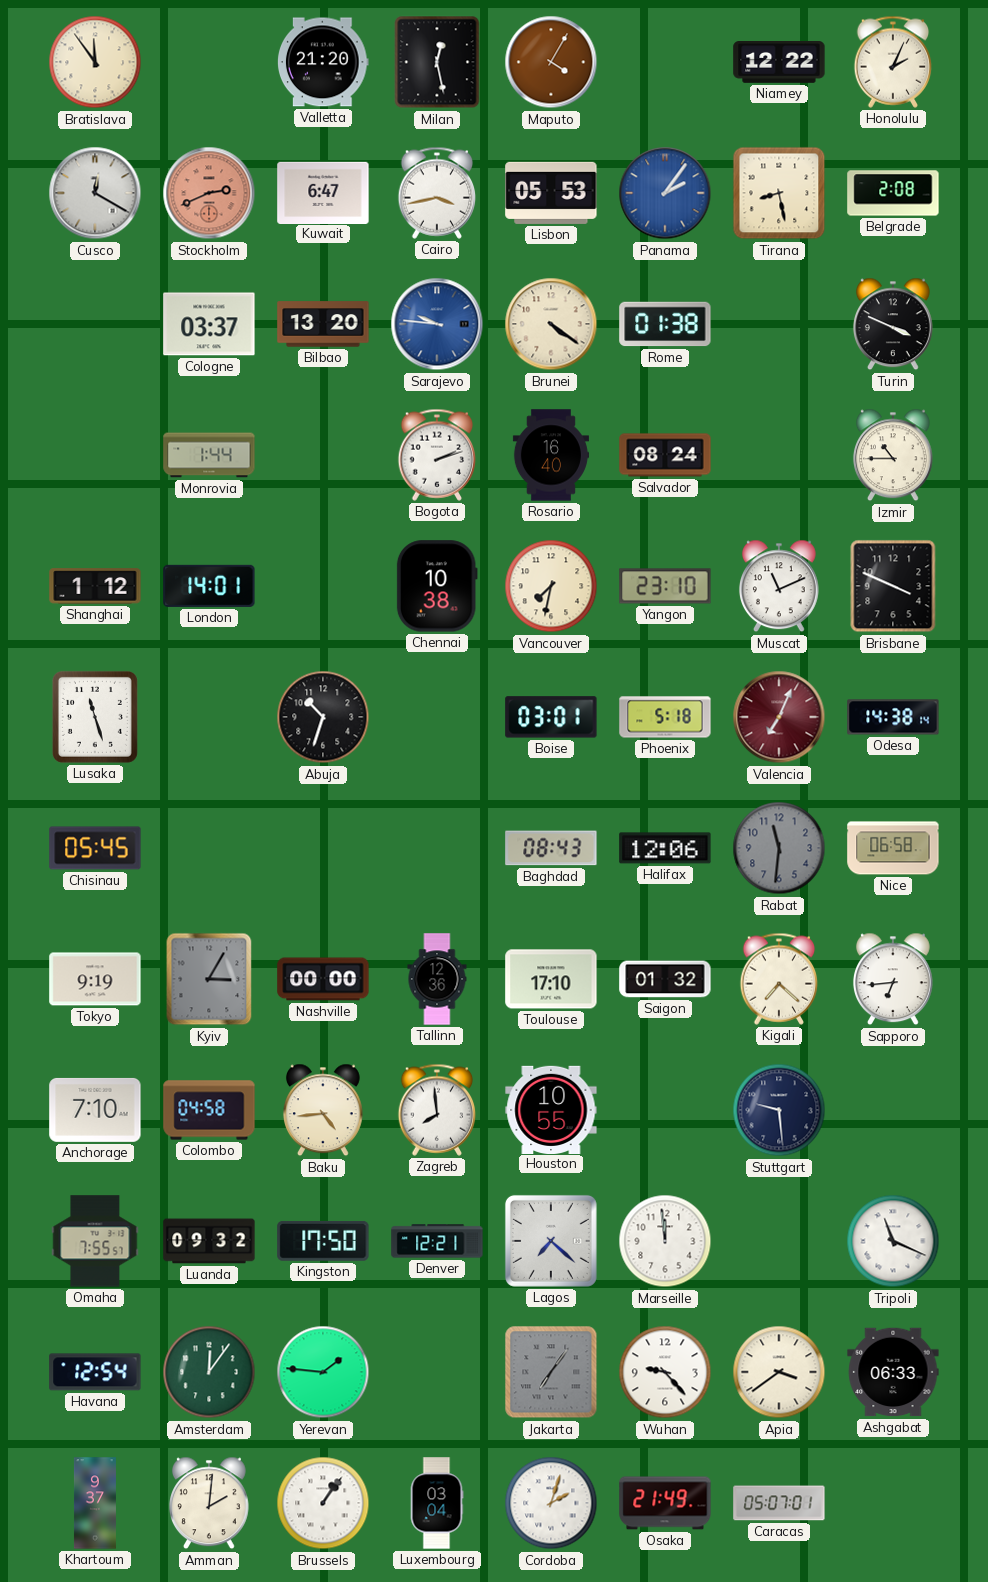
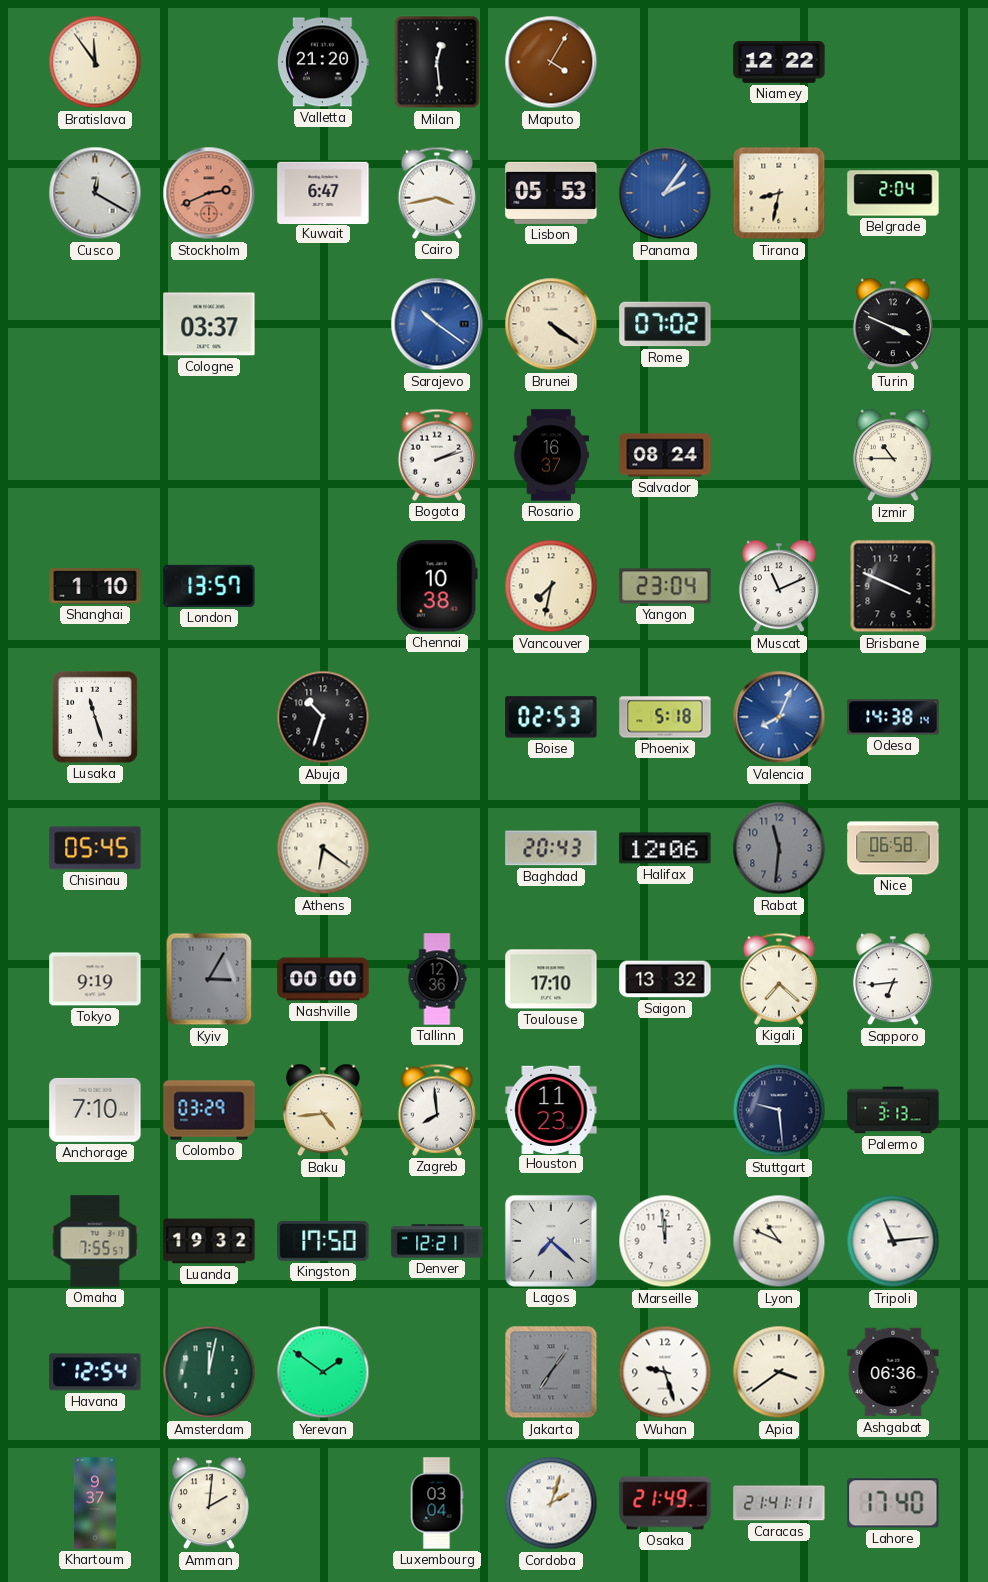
Milan: 12:28 -> 12:29 (437, 62)
Honolulu: 2:04 -> none (893, 62)
Tirana: 8:28 -> 8:32 (779, 193)
Belgrade: 2:08 -> 2:04 (893, 193)
Bilbao: 13:20 -> none (323, 324)
Sarajevo: 9:46 -> 10:21 (437, 324)
Rome: 01:38 -> 07:02 (665, 324)
Monrovia: 1:44 -> none (209, 455)
Rosario: 16:40 -> 16:37 (551, 455)
Shanghai: 1:12 -> 1:10 (95, 586)
London: 14:01 -> 13:57 (209, 586)
Yangon: 23:10 -> 23:04 (665, 586)
Boise: 03:01 -> 02:53 (551, 717)
Valencia: 7:04 -> 8:04 (779, 717)
Valencia dial: burgundy -> blue (779, 717)
Athens: none -> 6:21 (323, 848)
Baghdad: 08:43 -> 20:43 (551, 848)
Saigon: 01:32 -> 13:32 (665, 979)
Colombo: 04:58 -> 03:29 (209, 1110)
Houston: 10:55 -> 11:23 (551, 1109)
Palermo: none -> 3:13 (893, 1110)
Luanda: 09:32 -> 19:32 (209, 1241)
Lyon: none -> 10:49 (779, 1241)
Tripoli: 11:19 -> 11:14 (893, 1241)
Amsterdam: 12:06 -> 12:02 (209, 1372)
Yerevan: 1:46 -> 1:51 (323, 1372)
Wuhan: 9:23 -> 9:27 (665, 1372)
Ashgabat: 06:33 -> 06:36 (893, 1372)
Brussels: 1:06 -> none (323, 1503)
Caracas: 05:07 -> 21:41 (779, 1503)
Lahore: none -> 17:40 (893, 1503)
